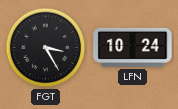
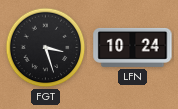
FGT: 3:25 -> 3:27 (46, 48)
